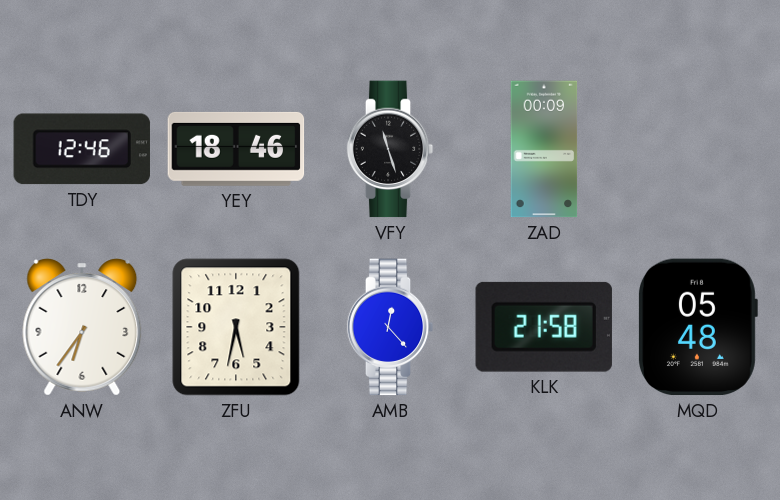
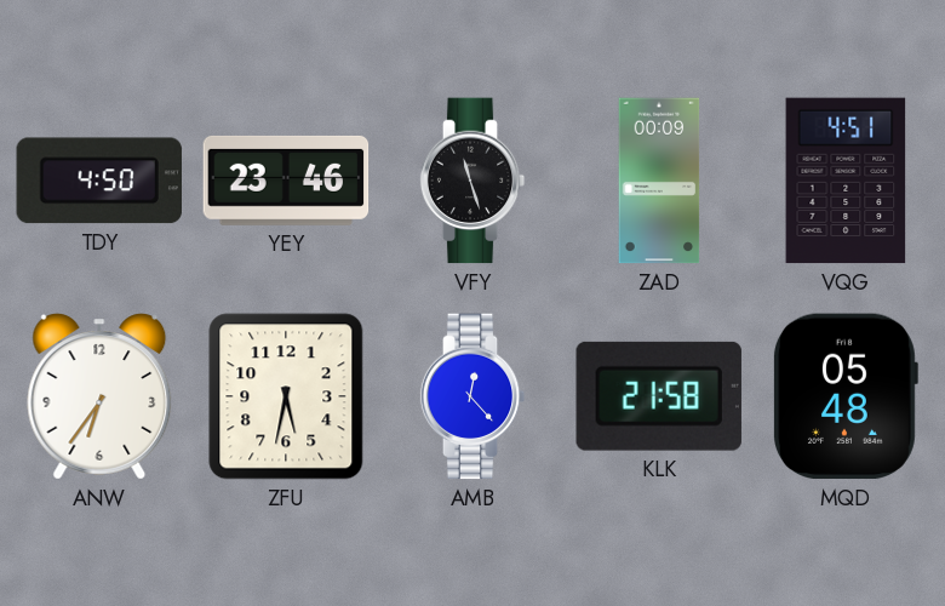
TDY: 12:46 -> 4:50 (99, 181)
YEY: 18:46 -> 23:46 (286, 181)
VQG: none -> 4:51 (846, 181)
